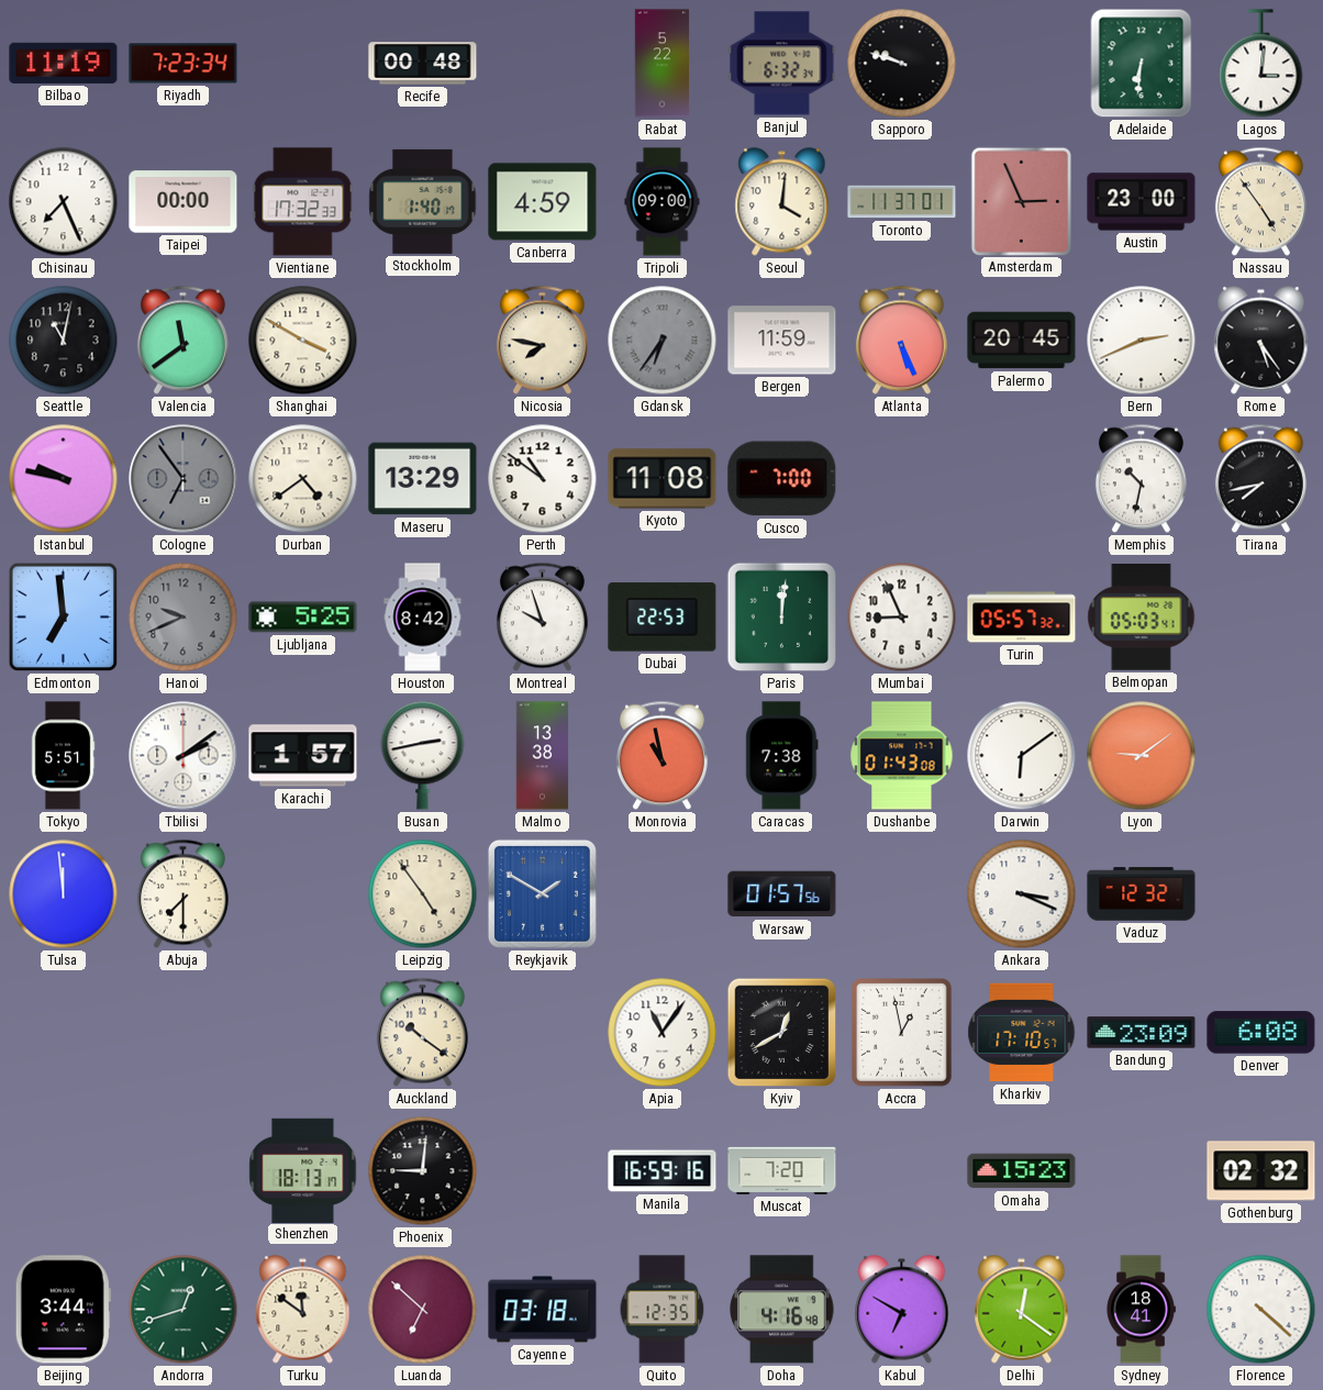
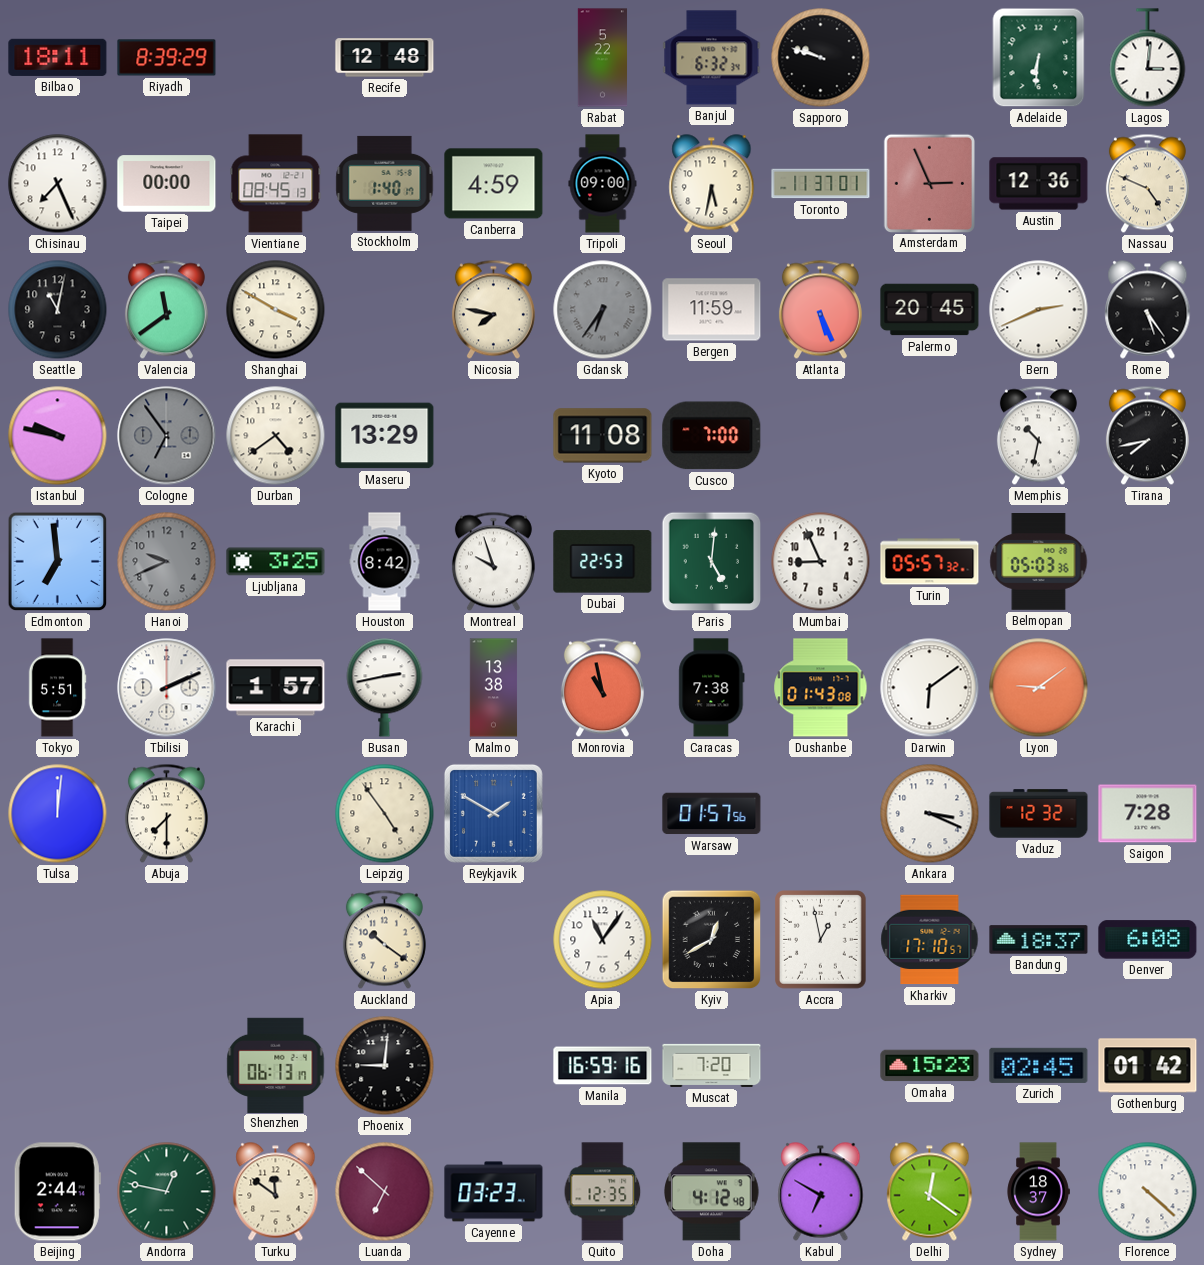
Bilbao: 11:19 -> 18:11 (58, 57)
Riyadh: 7:23 -> 8:39 (167, 58)
Recife: 00:48 -> 12:48 (385, 58)
Vientiane: 17:32 -> 08:45 (276, 184)
Seoul: 4:01 -> 5:32 (712, 184)
Austin: 23:00 -> 12:36 (1039, 184)
Nassau: 4:54 -> 4:49 (1147, 184)
Perth: 10:51 -> none (543, 479)
Ljubljana: 5:25 -> 3:25 (276, 562)
Paris: 12:01 -> 5:01 (712, 562)
Belmopan: 05:03:41 -> 05:03:36 (1039, 562)
Tbilisi: 2:09 -> 2:11 (167, 688)
Tulsa: 11:59 -> 12:01 (58, 814)
Saigon: none -> 7:28 (1148, 814)
Bandung: 23:09 -> 18:37 (1039, 940)
Shenzhen: 18:13 -> 06:13 (276, 1065)
Zurich: none -> 02:45 (1039, 1065)
Gothenburg: 02:32 -> 01:42 (1148, 1066)
Beijing: 3:44 -> 2:44 (57, 1192)
Andorra: 12:42 -> 12:47 (167, 1192)
Cayenne: 03:18 -> 03:23 (494, 1192)
Doha: 4:16 -> 4:12 (712, 1192)
Sydney: 18:41 -> 18:37 (1038, 1192)
